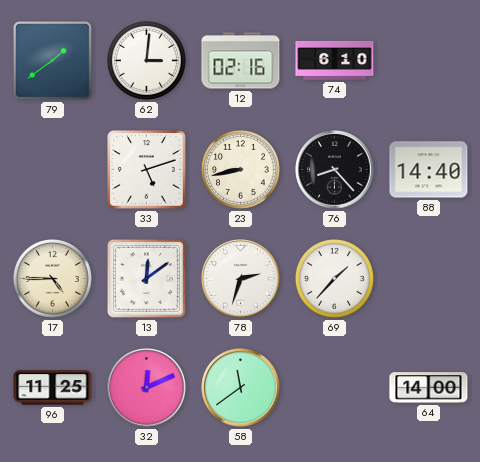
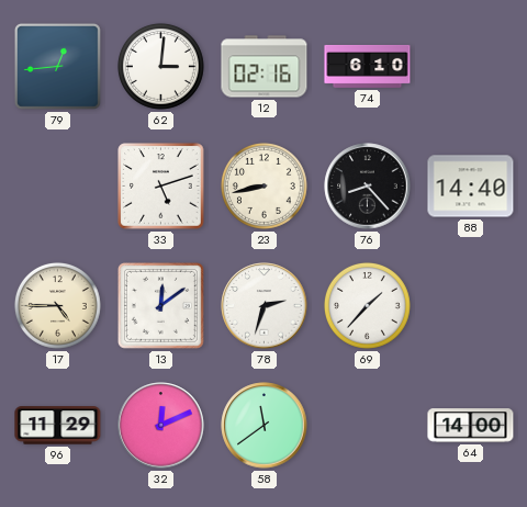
79: 1:39 -> 12:44 (57, 66)
96: 11:25 -> 11:29 (58, 426)
